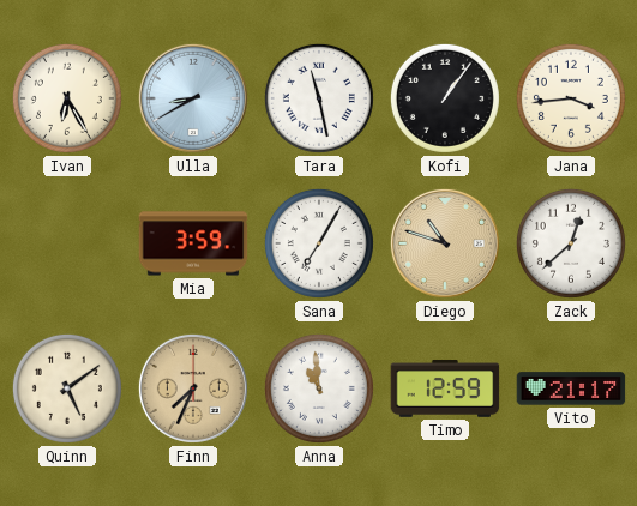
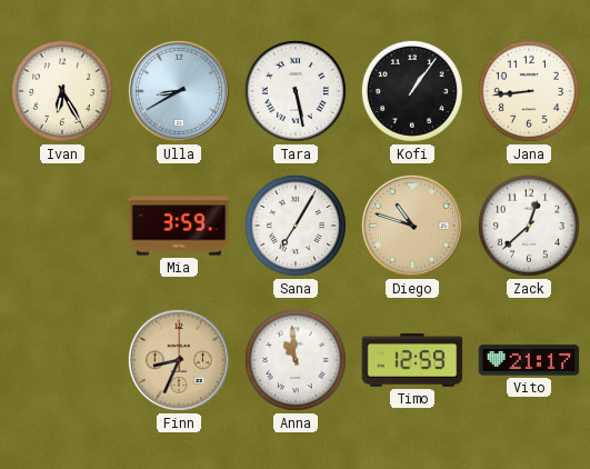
Tara: 11:28 -> 5:28 (296, 91)
Jana: 3:44 -> 8:44 (529, 91)
Quinn: 5:09 -> none (67, 388)
Finn: 7:34 -> 8:34 (179, 360)
